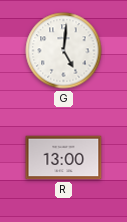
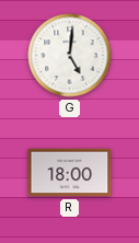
R: 13:00 -> 18:00 (70, 173)
